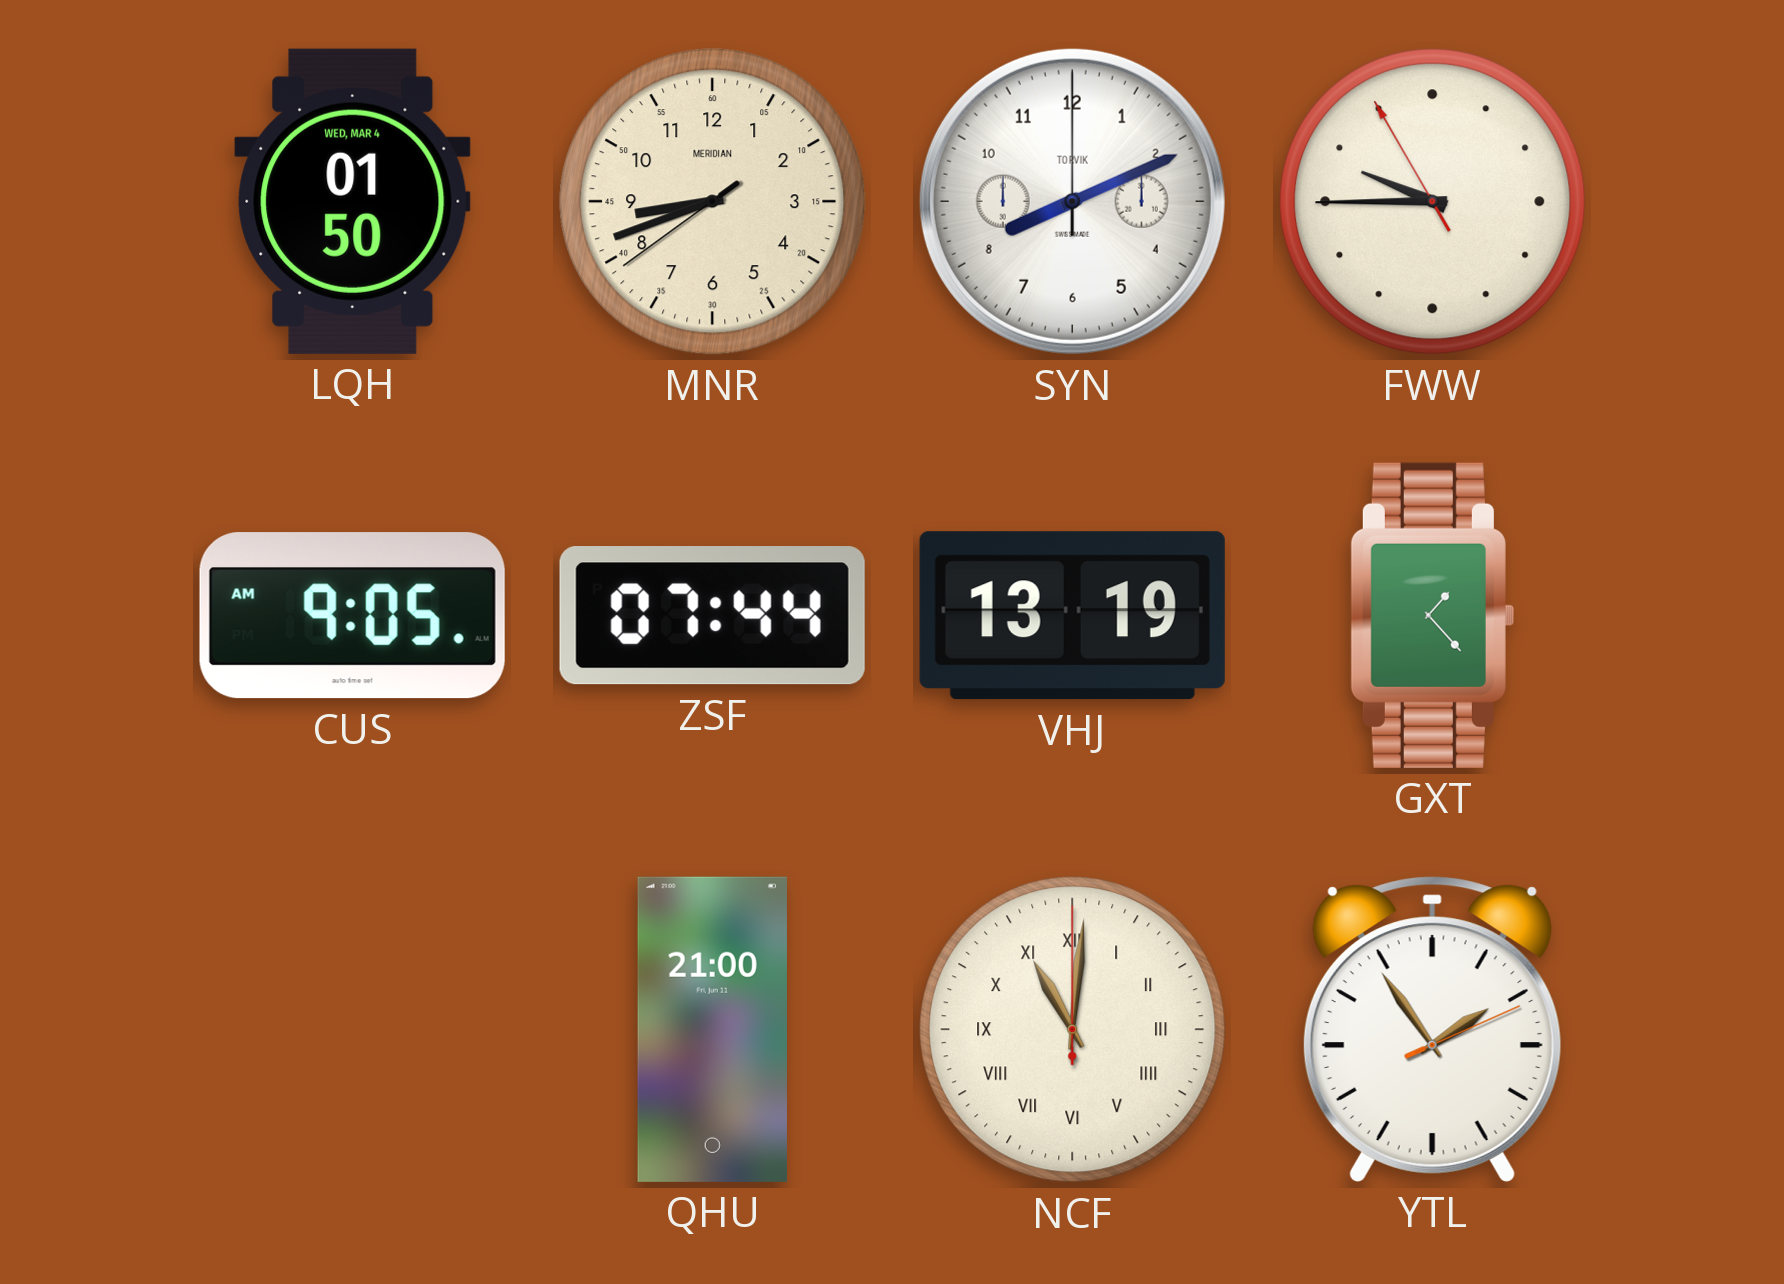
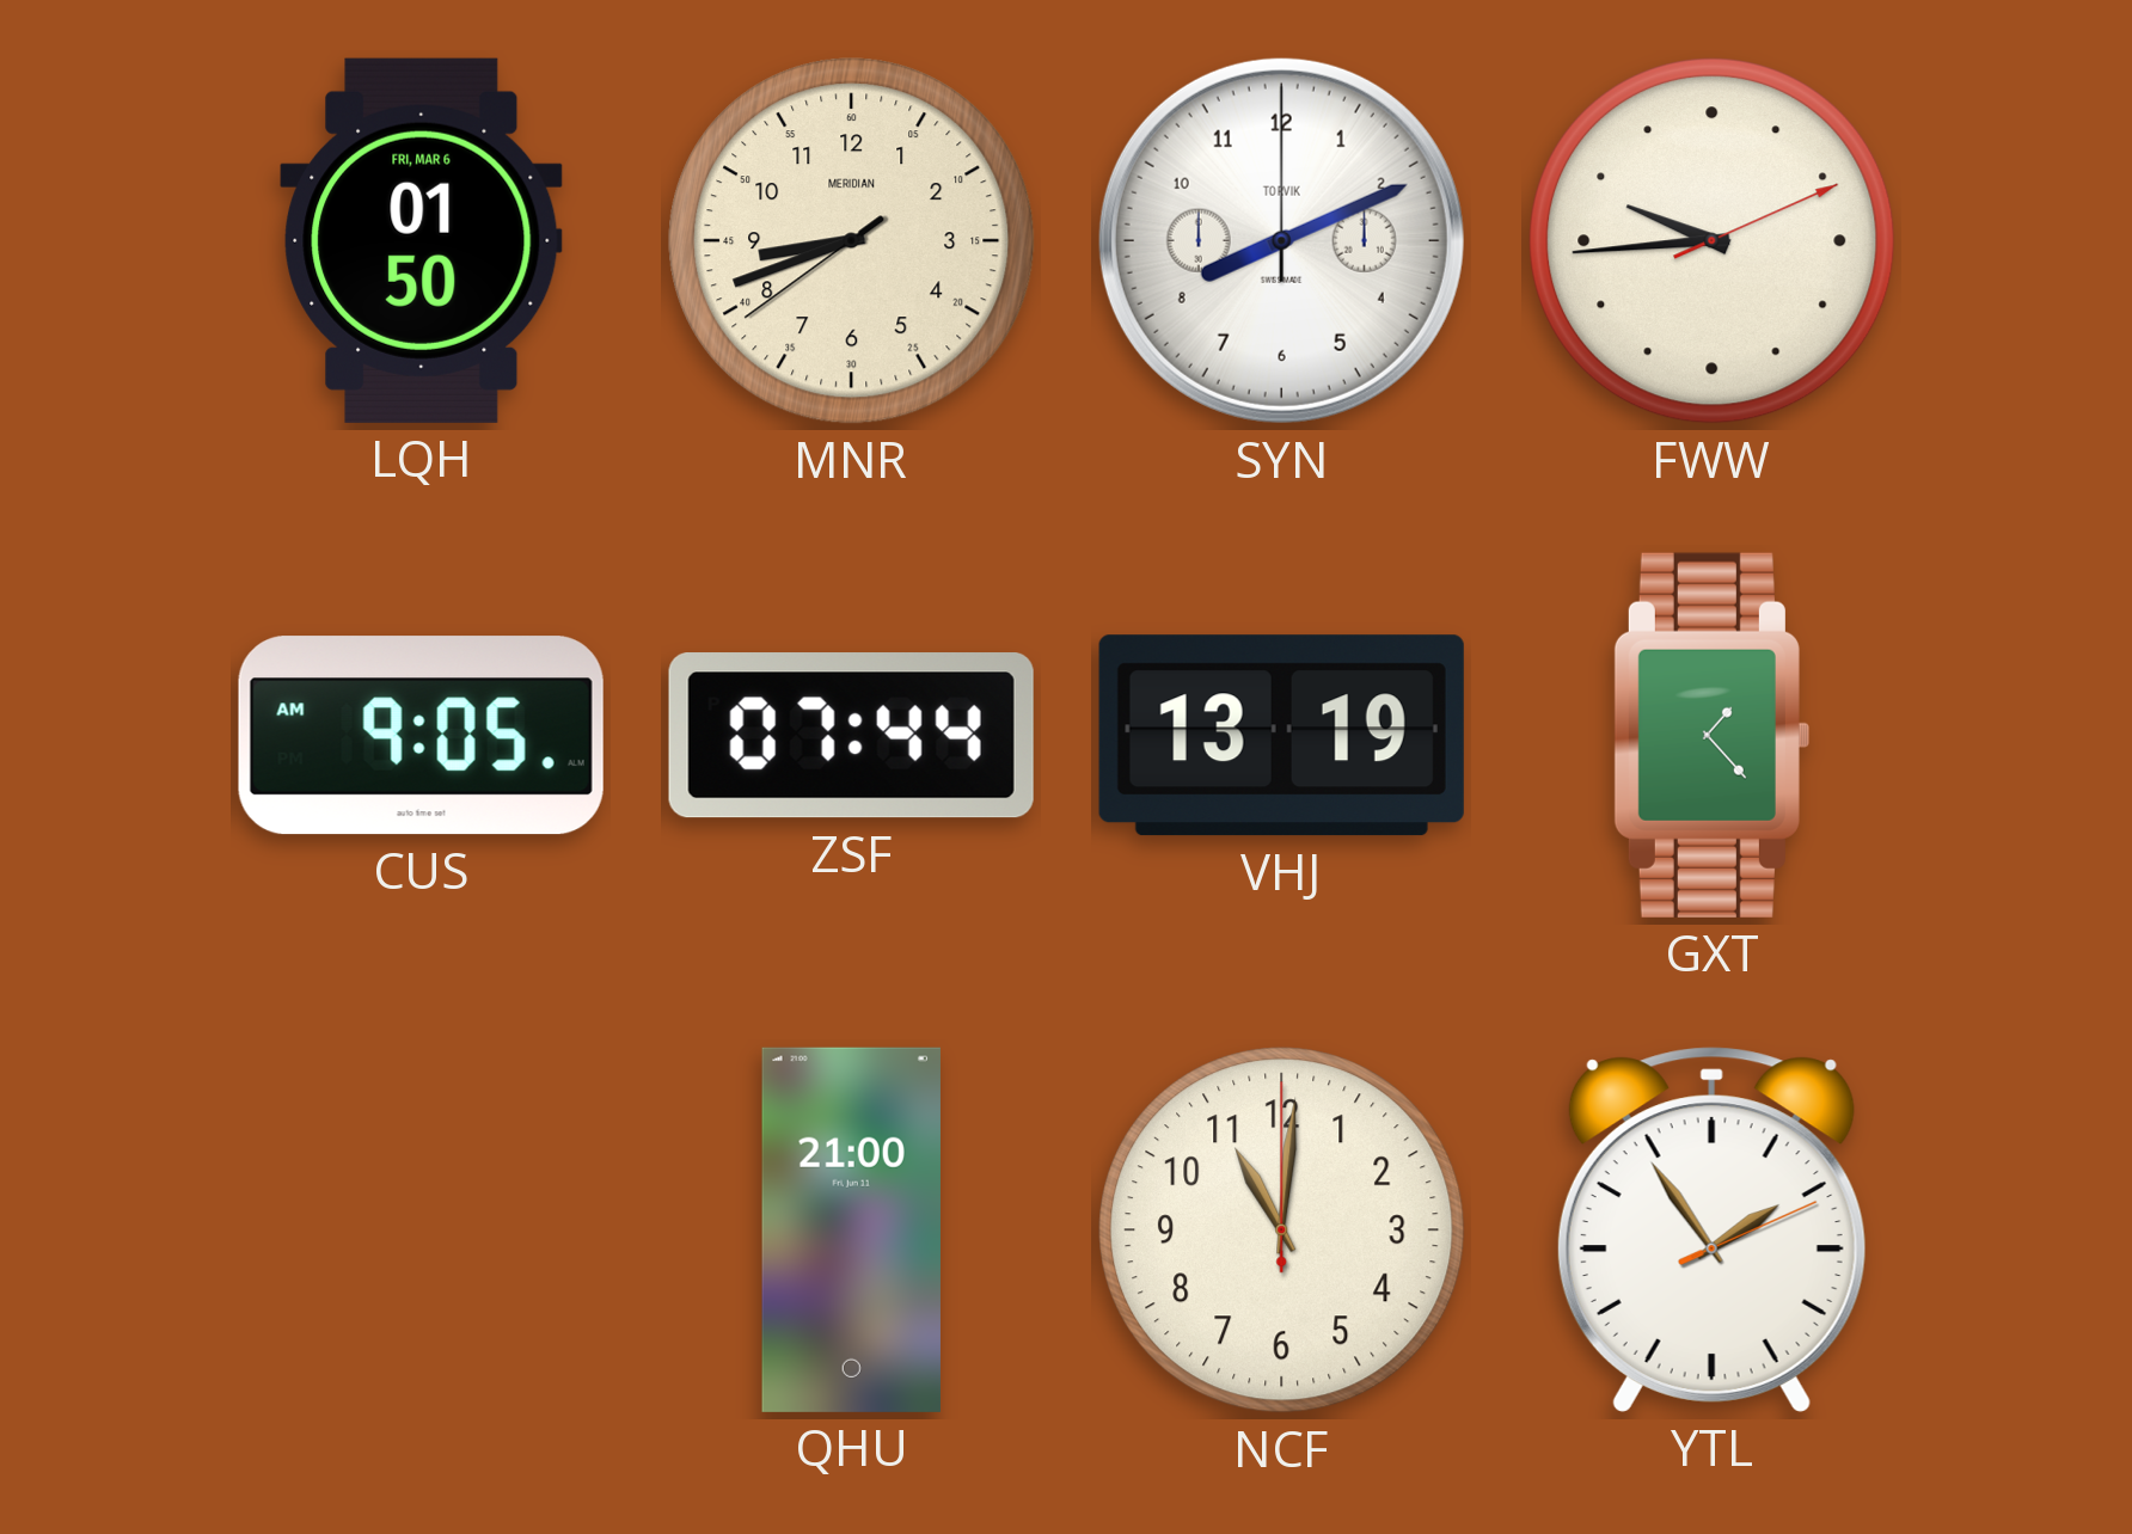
LQH date: WED, MAR 4 -> FRI, MAR 6 (422, 240)
FWW: 9:44:55 -> 9:44:11 (1713, 241)
NCF numerals: Roman -> Arabic (1282, 1231)
